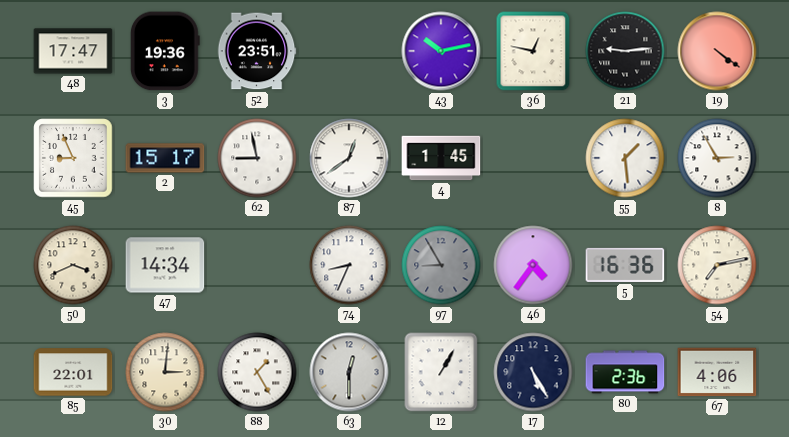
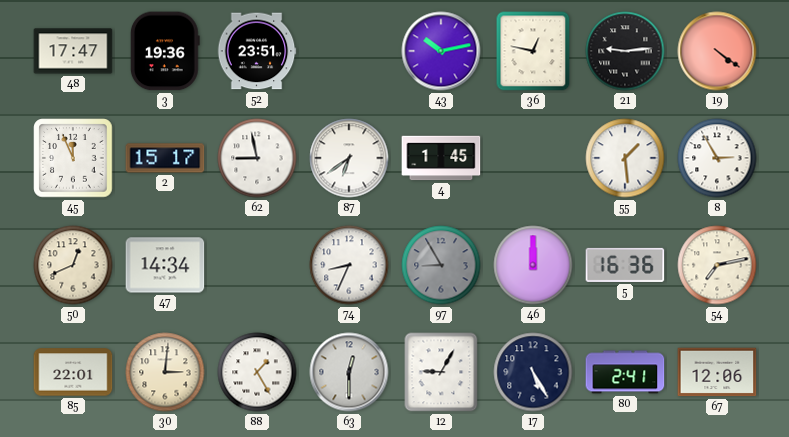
45: 8:56 -> 11:56 (73, 158)
87: 12:39 -> 6:39 (349, 158)
50: 3:41 -> 12:41 (73, 265)
46: 4:36 -> 12:00 (533, 265)
12: 1:05 -> 9:05 (441, 372)
80: 2:36 -> 2:41 (625, 372)
67: 4:06 -> 12:06 (717, 372)
